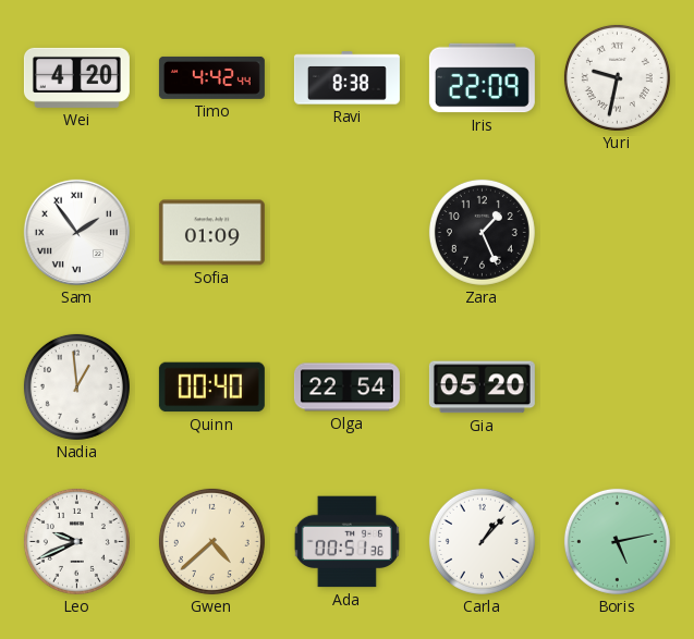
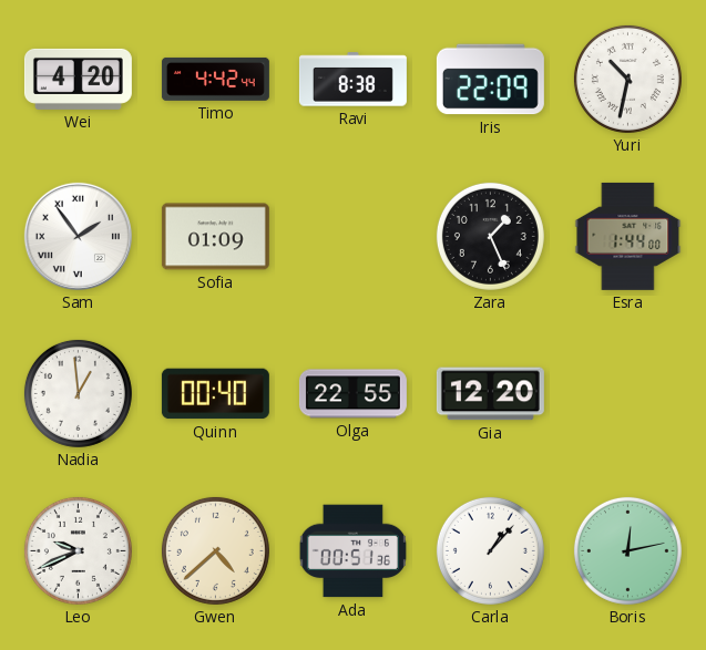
Yuri: 9:32 -> 10:32 (627, 79)
Esra: none -> 1:44 (628, 236)
Olga: 22:54 -> 22:55 (352, 394)
Gia: 05:20 -> 12:20 (490, 394)
Boris: 5:13 -> 12:13 (627, 550)
